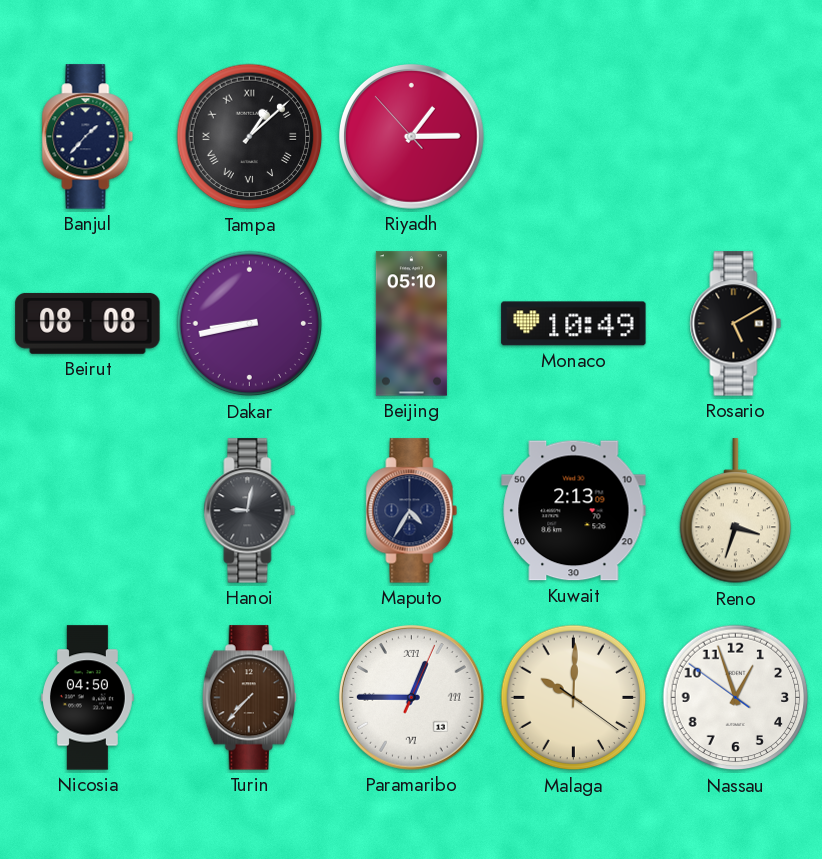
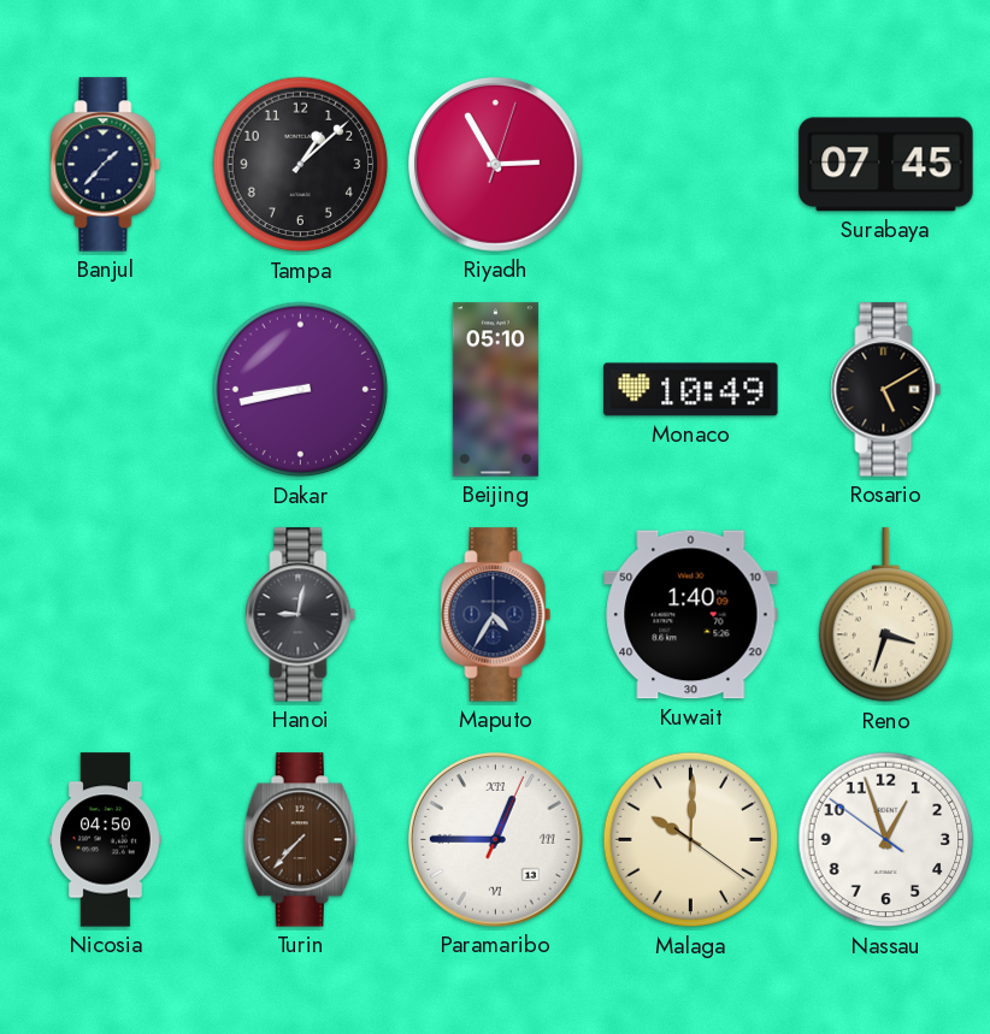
Tampa numerals: Roman -> Arabic (301, 165)
Riyadh: 1:14 -> 2:55 (495, 164)
Surabaya: none -> 07:45 (886, 165)
Beirut: 08:08 -> none (88, 323)
Kuwait: 2:13 -> 1:40 (691, 615)
